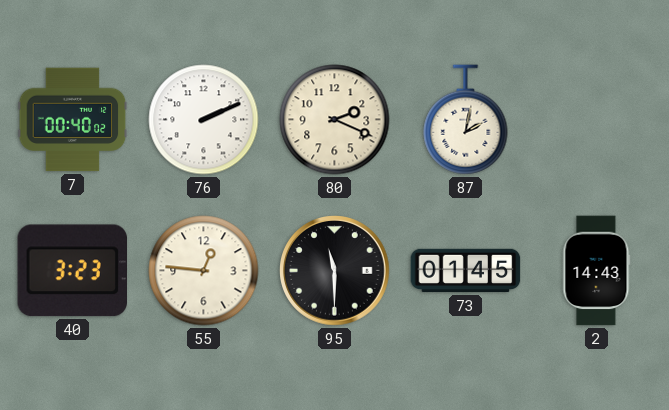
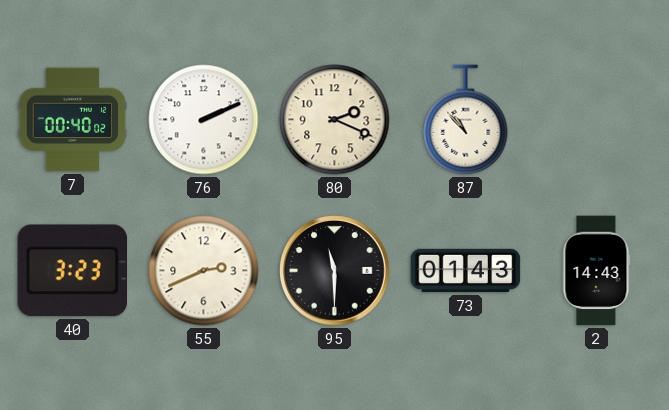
87: 2:02 -> 10:53 (466, 120)
55: 12:46 -> 2:41 (204, 271)
73: 01:45 -> 01:43 (466, 271)
